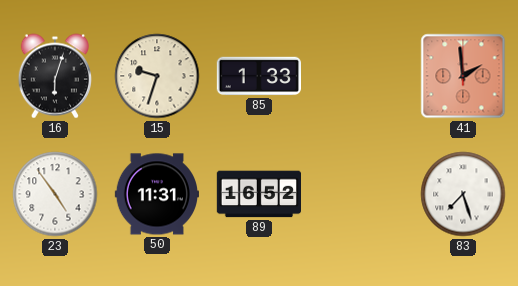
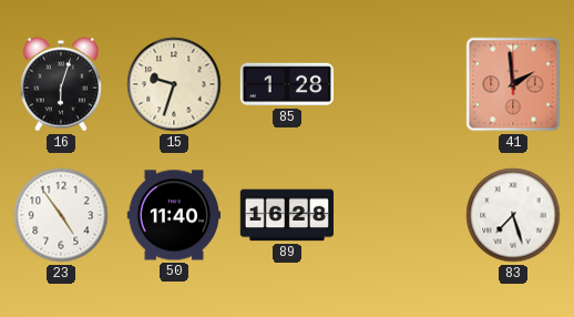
85: 1:33 -> 1:28 (286, 84)
50: 11:31 -> 11:40 (173, 215)
89: 16:52 -> 16:28 (287, 215)
